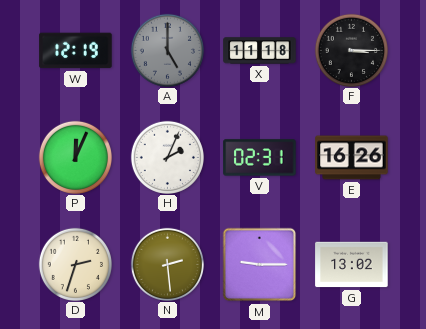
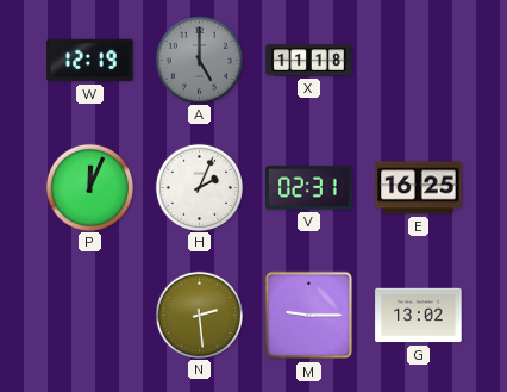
F: 3:15 -> none (351, 50)
E: 16:26 -> 16:25 (419, 188)
D: 2:33 -> none (75, 264)
